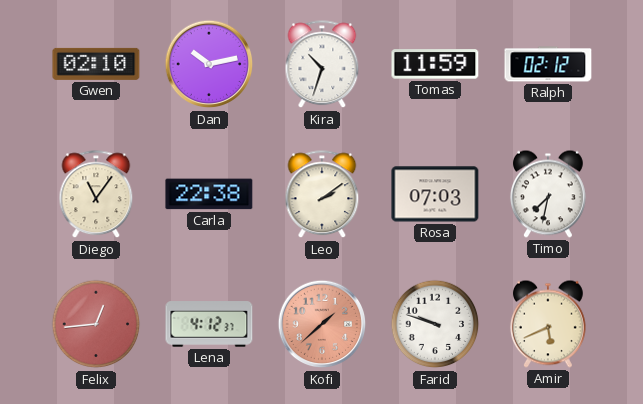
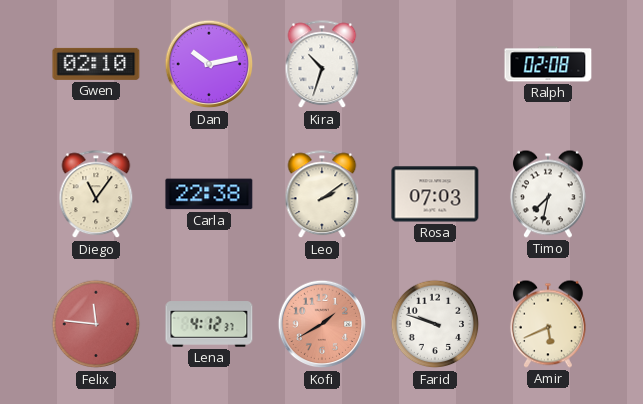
Tomas: 11:59 -> none (435, 64)
Ralph: 02:12 -> 02:08 (548, 64)
Felix: 12:44 -> 11:46 (96, 324)
Kofi: 1:38 -> 1:40 (322, 324)
